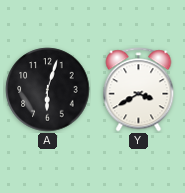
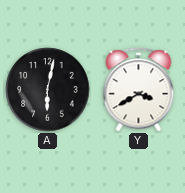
A: 6:03 -> 6:02 (48, 90)
